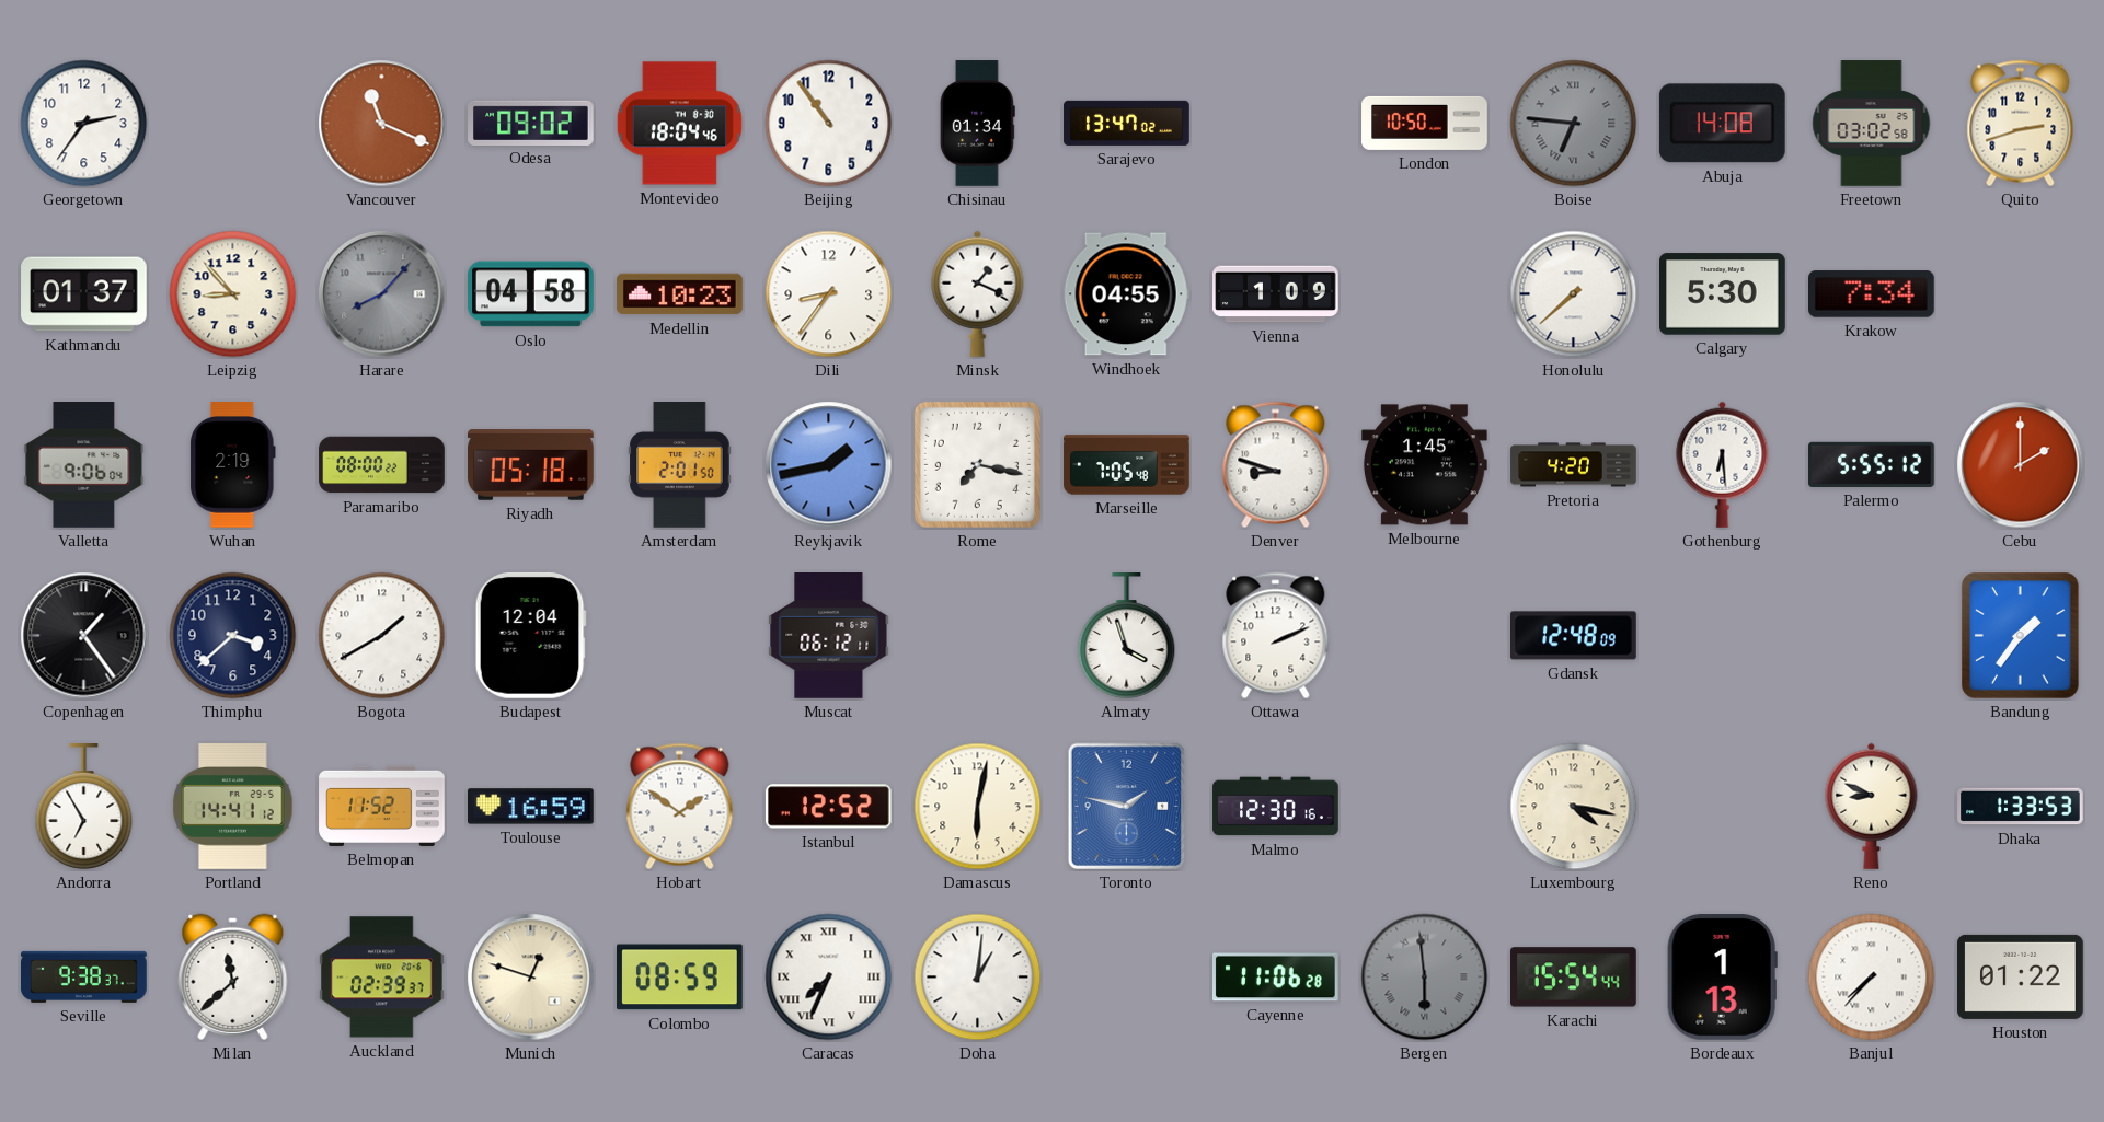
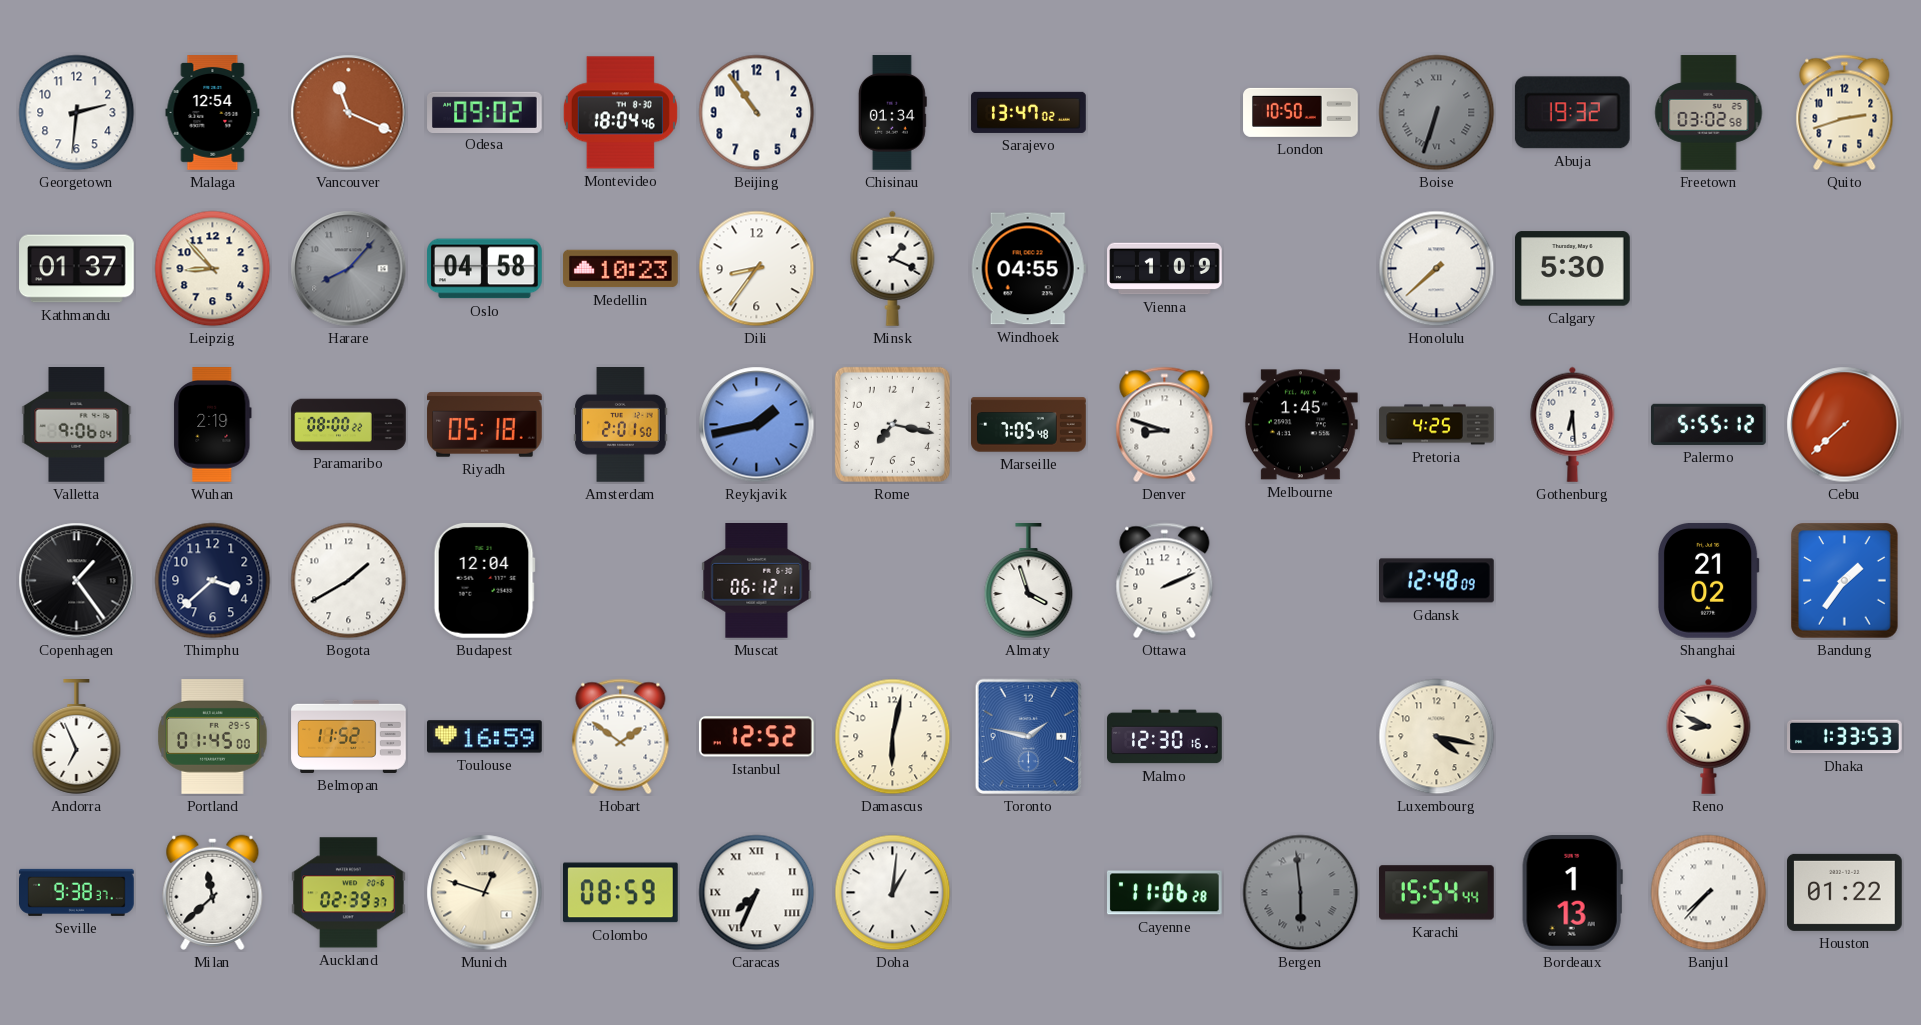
Georgetown: 2:36 -> 2:31 (77, 113)
Malaga: none -> 12:54 (213, 113)
Boise: 6:46 -> 6:33 (1437, 113)
Abuja: 14:08 -> 19:32 (1572, 113)
Krakow: 7:34 -> none (1872, 294)
Pretoria: 4:20 -> 4:25 (1437, 425)
Cebu: 2:00 -> 7:38 (1845, 425)
Shanghai: none -> 21:02 (1709, 580)
Andorra: 6:55 -> 6:56 (77, 737)
Portland: 14:41 -> 01:45 (213, 737)
